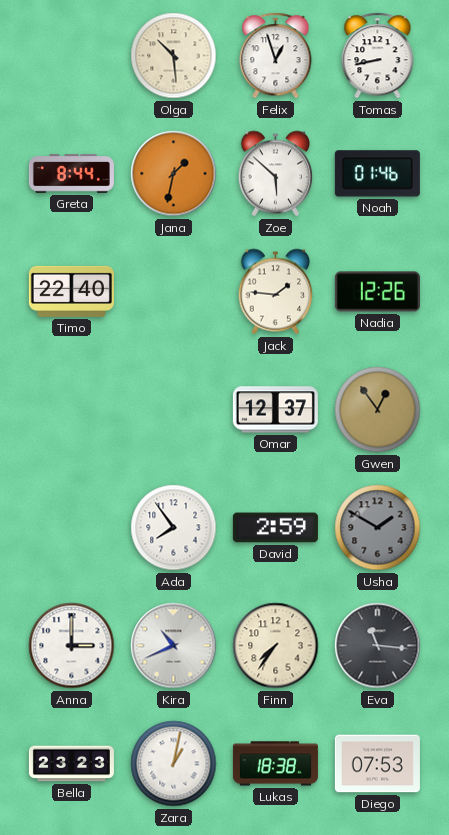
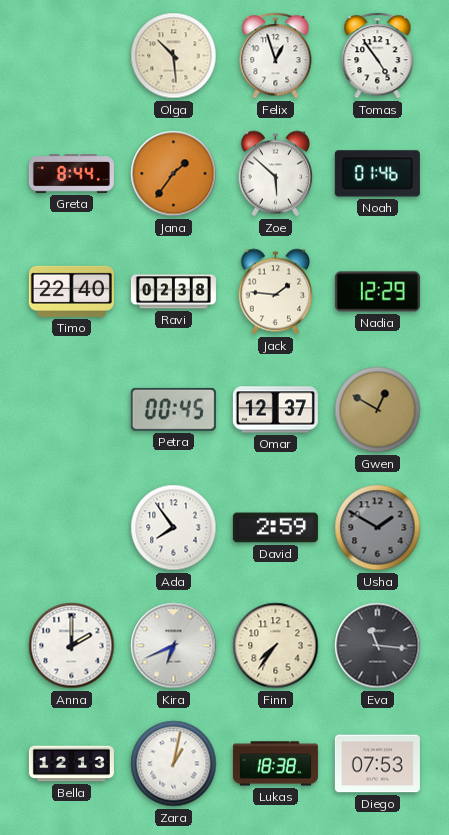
Tomas: 8:43 -> 4:54 (378, 56)
Jana: 1:32 -> 1:36 (174, 174)
Ravi: none -> 02:38 (173, 292)
Nadia: 12:26 -> 12:29 (377, 292)
Petra: none -> 00:45 (173, 409)
Gwen: 12:54 -> 12:50 (378, 410)
Anna: 3:00 -> 2:00 (72, 646)
Kira: 10:41 -> 6:41 (174, 646)
Bella: 23:23 -> 12:13 (71, 764)
